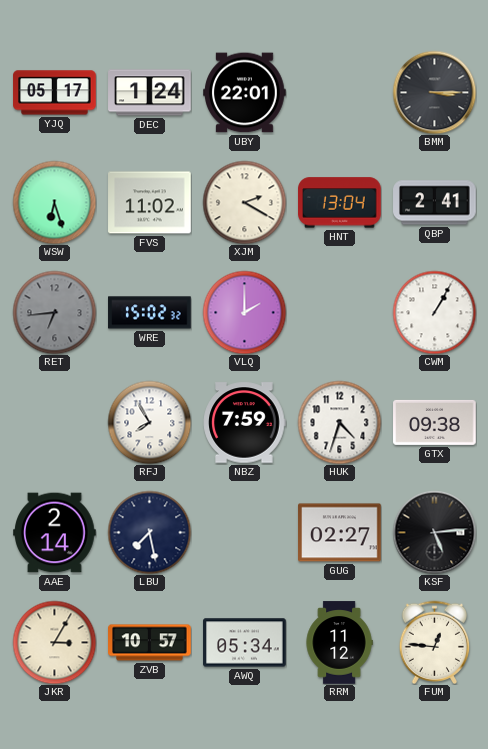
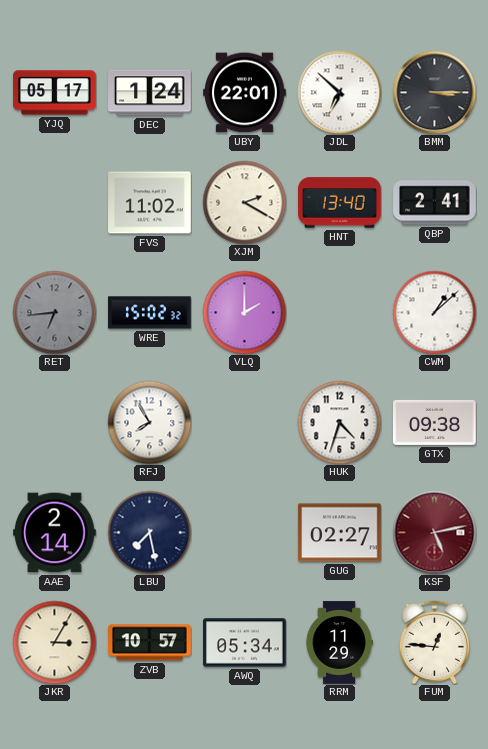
JDL: none -> 6:52 (339, 92)
WSW: 6:27 -> none (54, 202)
HNT: 13:04 -> 13:40 (340, 203)
CWM: 1:05 -> 1:08 (434, 312)
NBZ: 7:59 -> none (244, 423)
KSF: 5:14 -> 5:13 (434, 532)
KSF dial: black -> burgundy (434, 532)
RRM: 11:12 -> 11:29 (339, 643)
